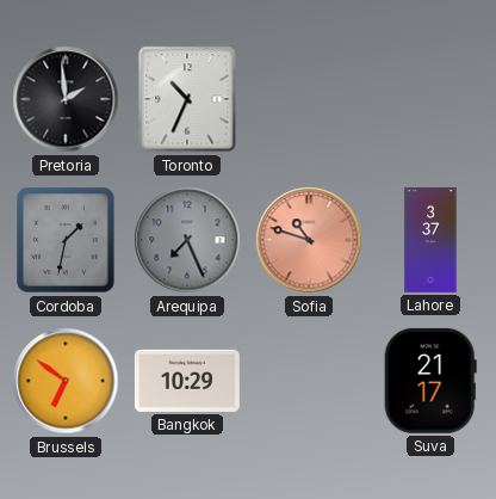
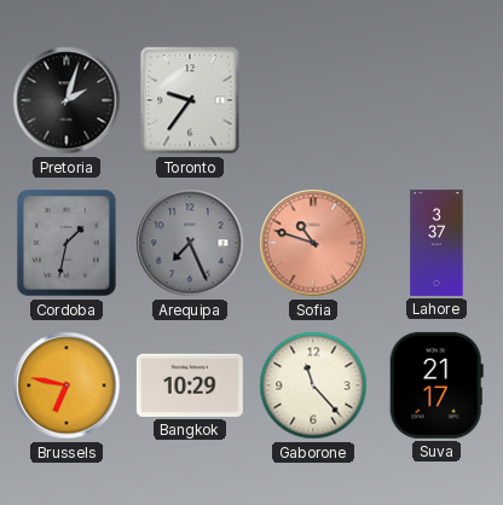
Pretoria: 1:59 -> 2:03 (67, 100)
Toronto: 10:34 -> 9:36 (190, 100)
Brussels: 6:51 -> 6:47 (67, 385)
Gaborone: none -> 11:23 (313, 385)
